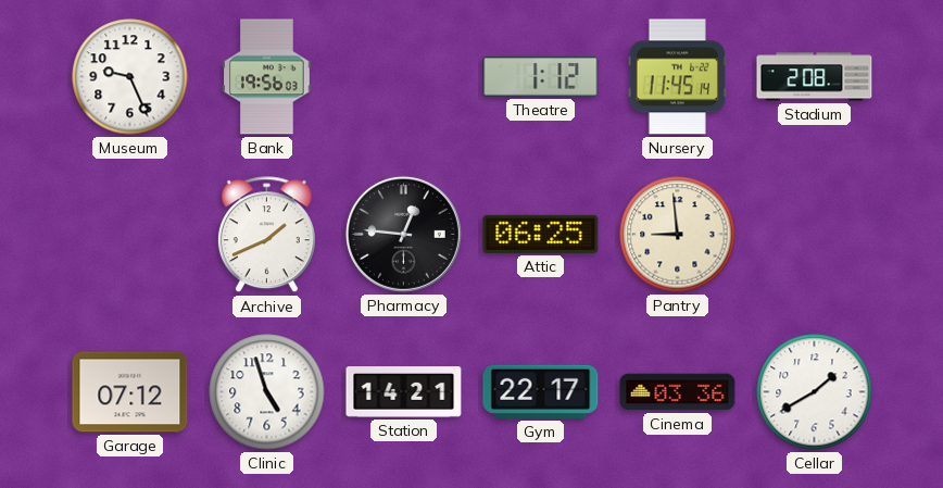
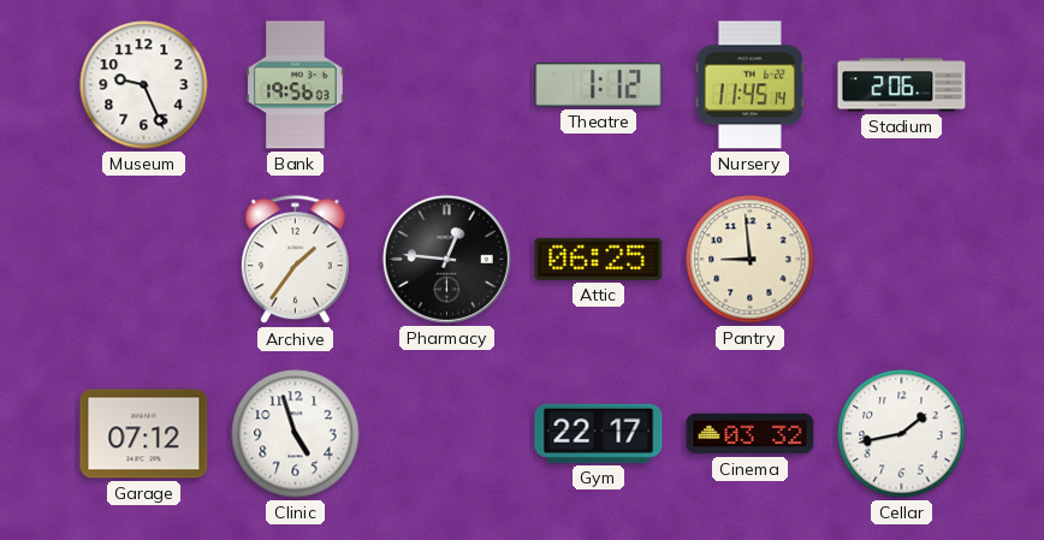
Stadium: 2:08 -> 2:06 (902, 85)
Archive: 1:41 -> 1:36 (295, 260)
Station: 14:21 -> none (404, 392)
Cinema: 03:36 -> 03:32 (751, 434)
Cellar: 1:40 -> 1:43 (902, 434)
